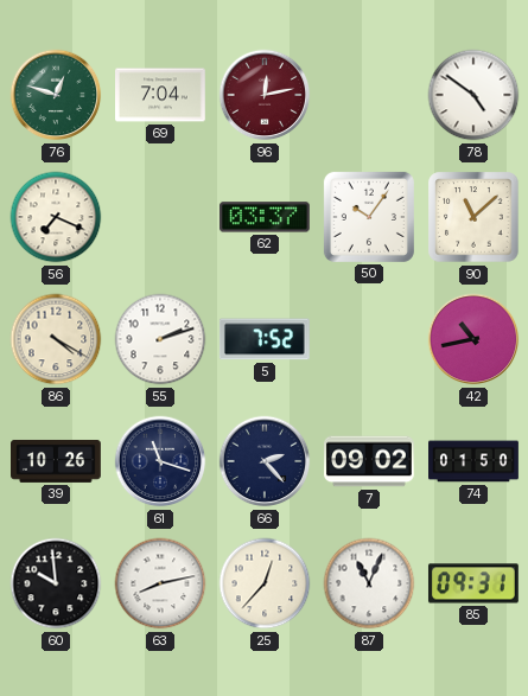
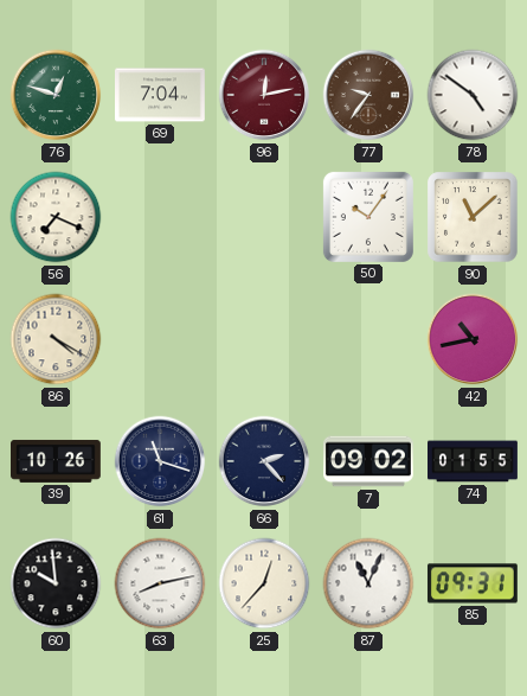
77: none -> 9:36 (368, 95)
62: 03:37 -> none (265, 217)
55: 2:12 -> none (160, 339)
5: 7:52 -> none (265, 339)
74: 01:50 -> 01:55 (474, 461)
